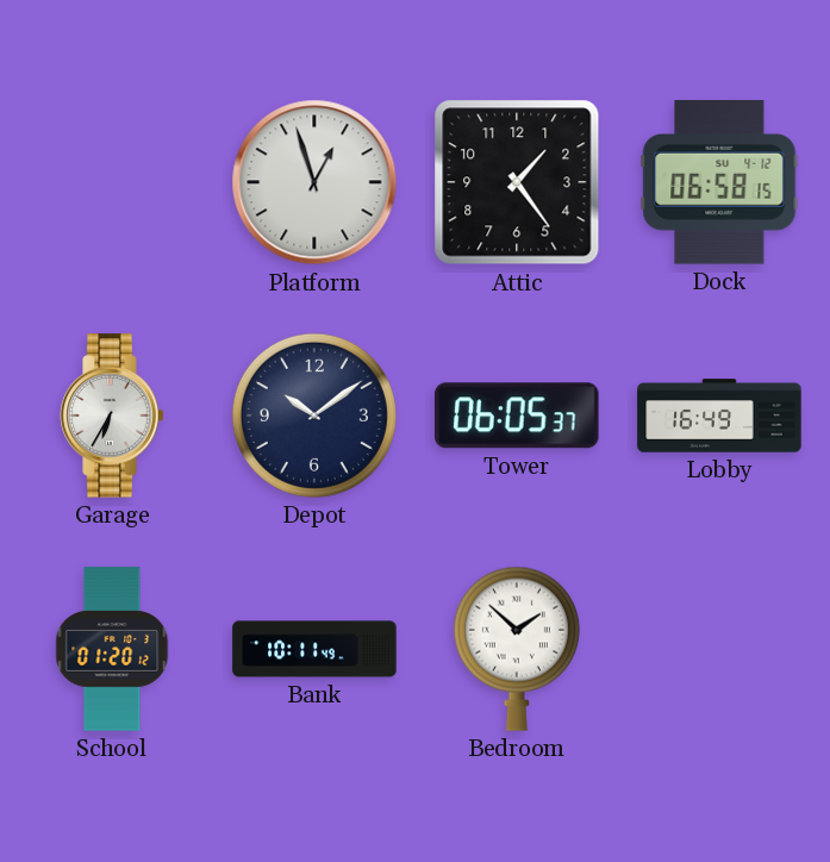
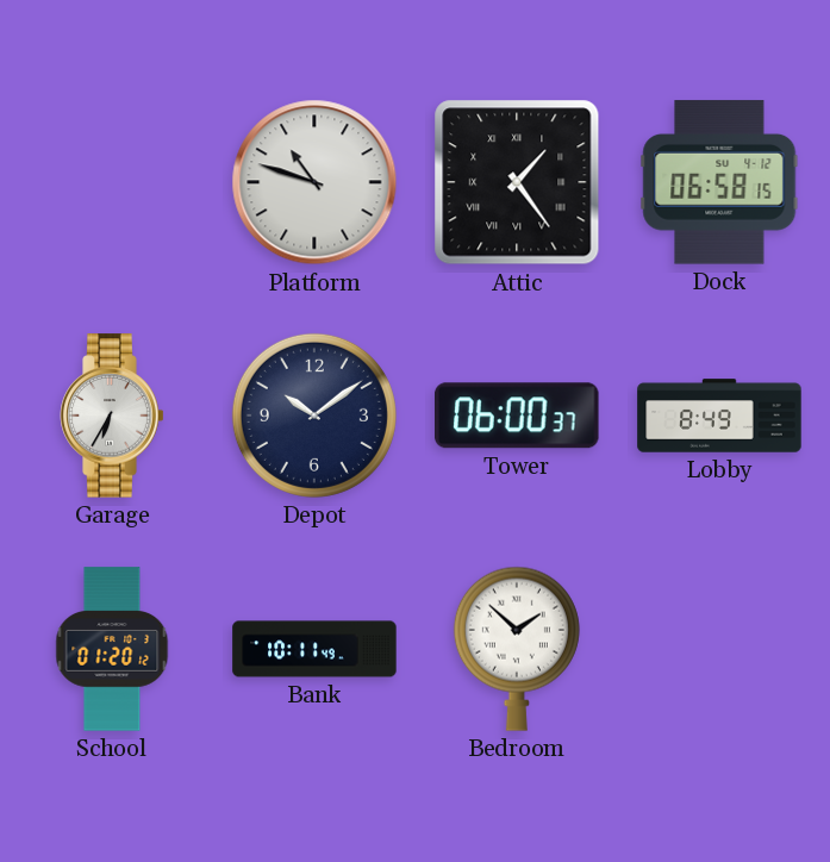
Platform: 12:57 -> 10:48 (314, 182)
Attic numerals: Arabic -> Roman (517, 182)
Tower: 06:05 -> 06:00 (518, 416)
Lobby: 16:49 -> 8:49 (719, 416)
